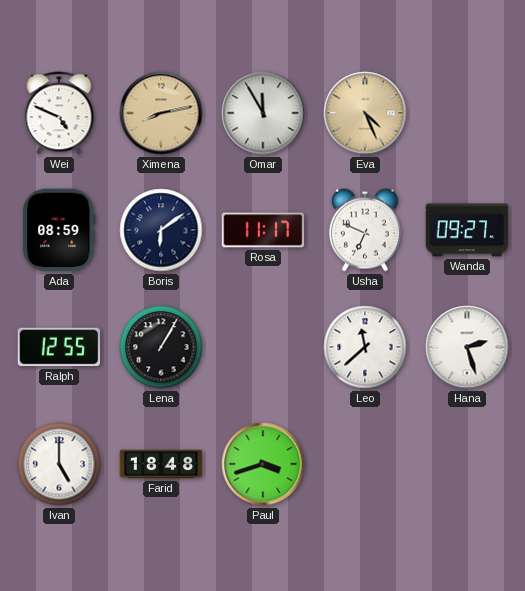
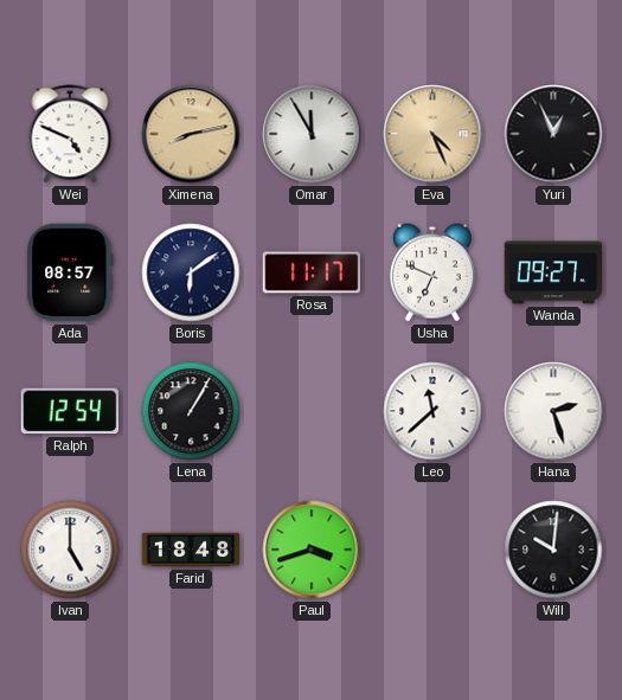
Yuri: none -> 12:56 (553, 134)
Ada: 08:59 -> 08:57 (70, 272)
Ralph: 12:55 -> 12:54 (70, 411)
Will: none -> 10:01 (553, 550)
